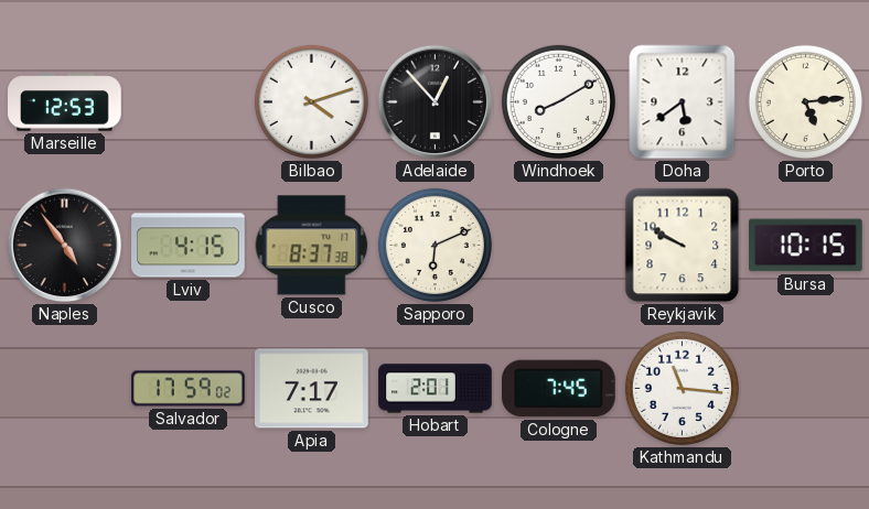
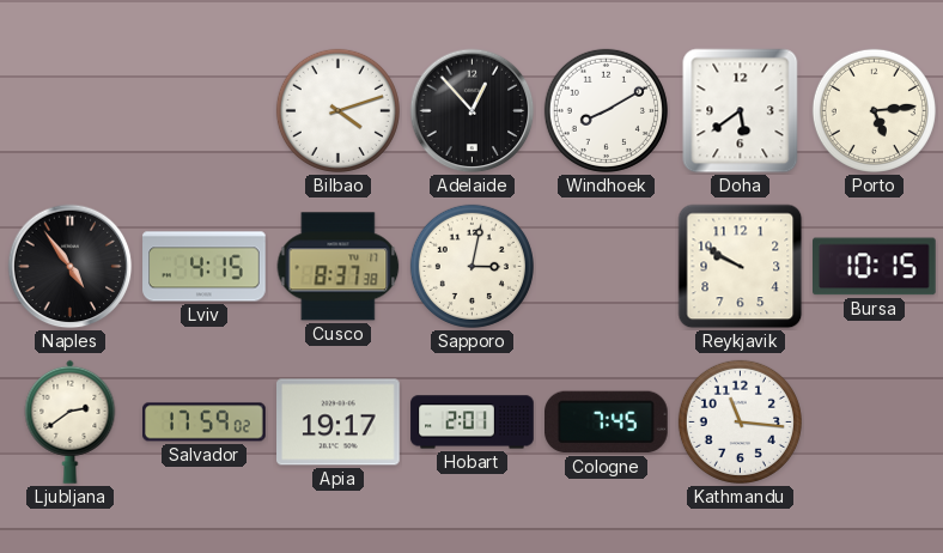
Marseille: 12:53 -> none (65, 102)
Sapporo: 6:11 -> 3:02 (471, 266)
Ljubljana: none -> 2:39 (71, 421)
Apia: 7:17 -> 19:17 (339, 423)
